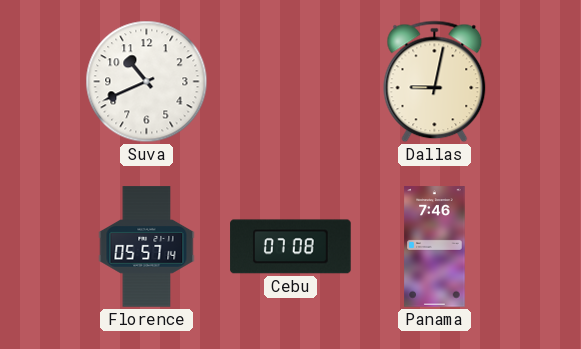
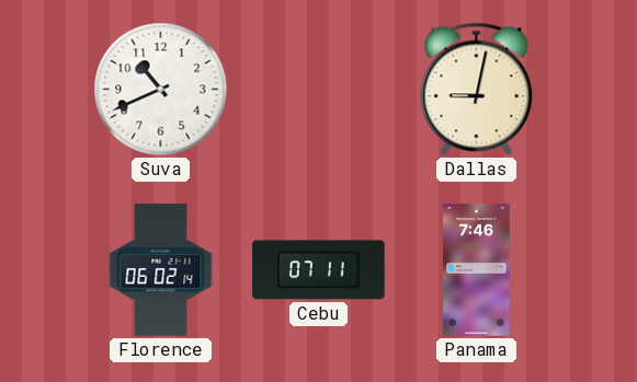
Florence: 05:57 -> 06:02 (161, 270)
Cebu: 07:08 -> 07:11 (319, 270)
